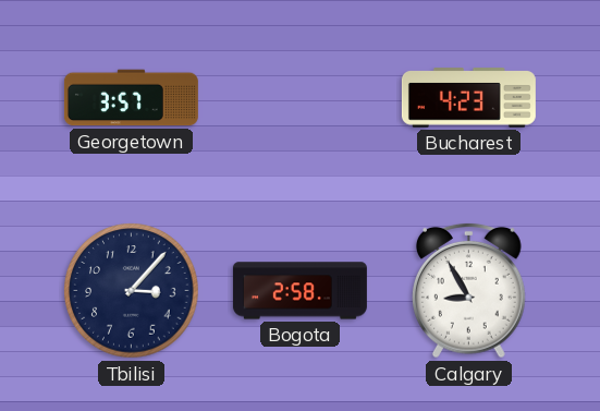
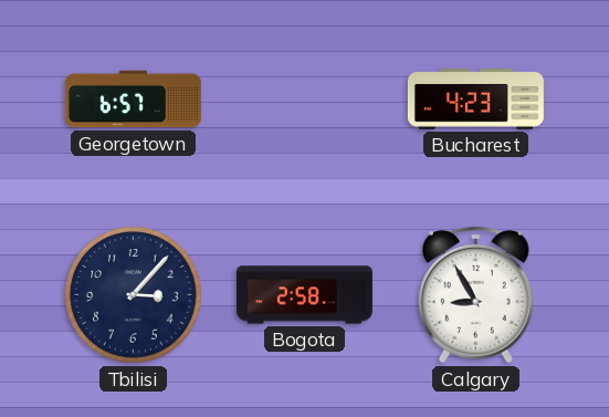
Georgetown: 3:57 -> 6:57 (133, 100)
